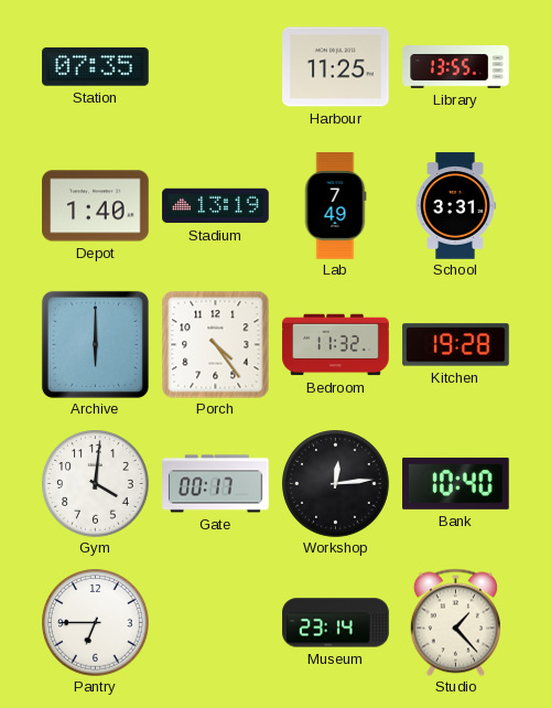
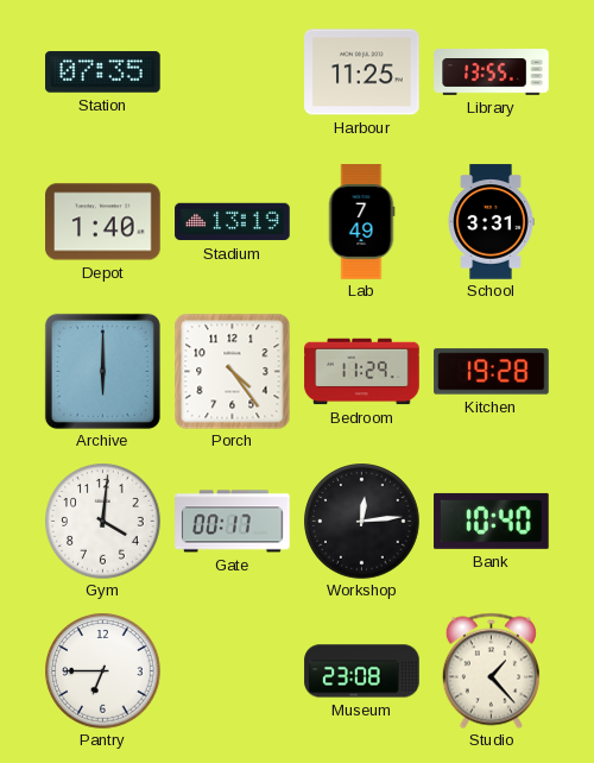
Bedroom: 11:32 -> 11:29 (362, 372)
Museum: 23:14 -> 23:08 (362, 671)
